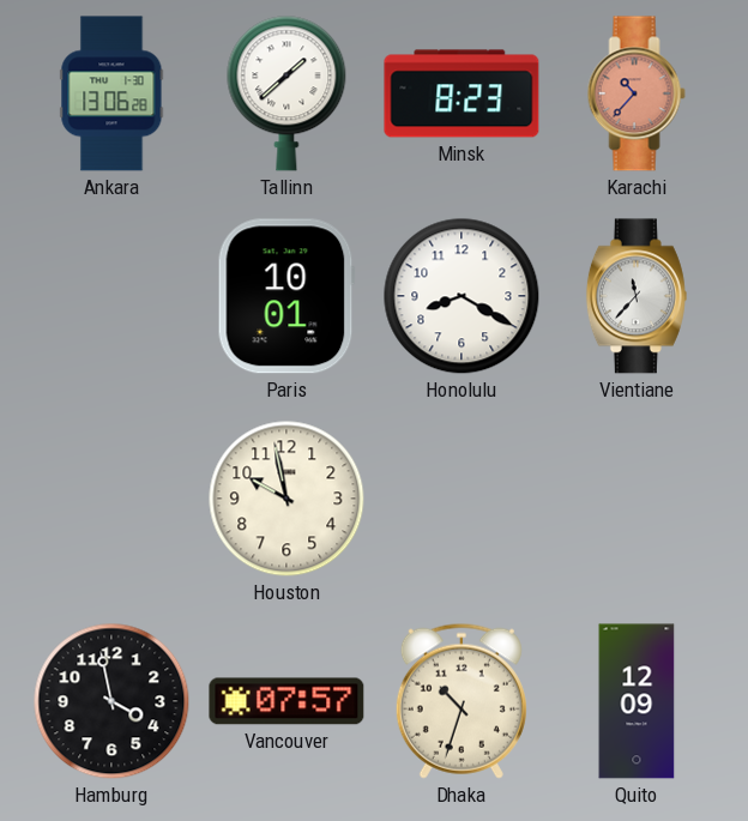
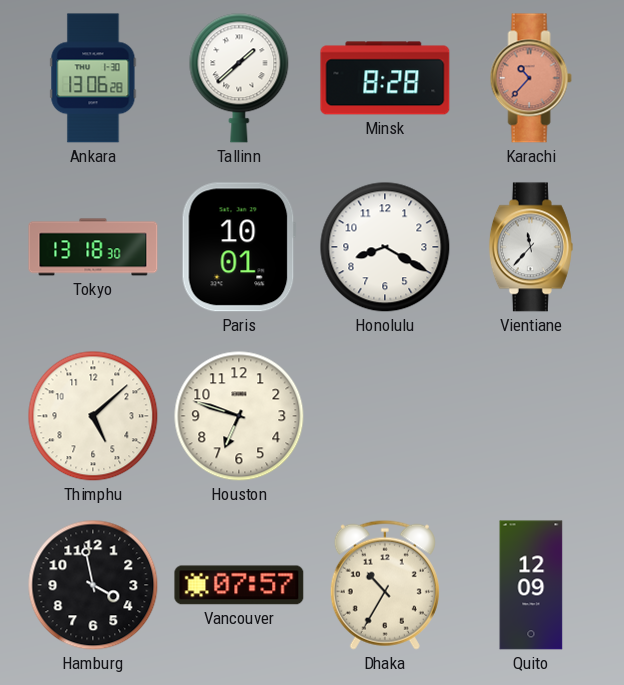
Minsk: 8:23 -> 8:28 (385, 78)
Tokyo: none -> 13:18 (93, 247)
Thimphu: none -> 5:08 (93, 416)
Houston: 9:58 -> 6:48 (239, 416)
Dhaka: 10:33 -> 10:35 (385, 585)
